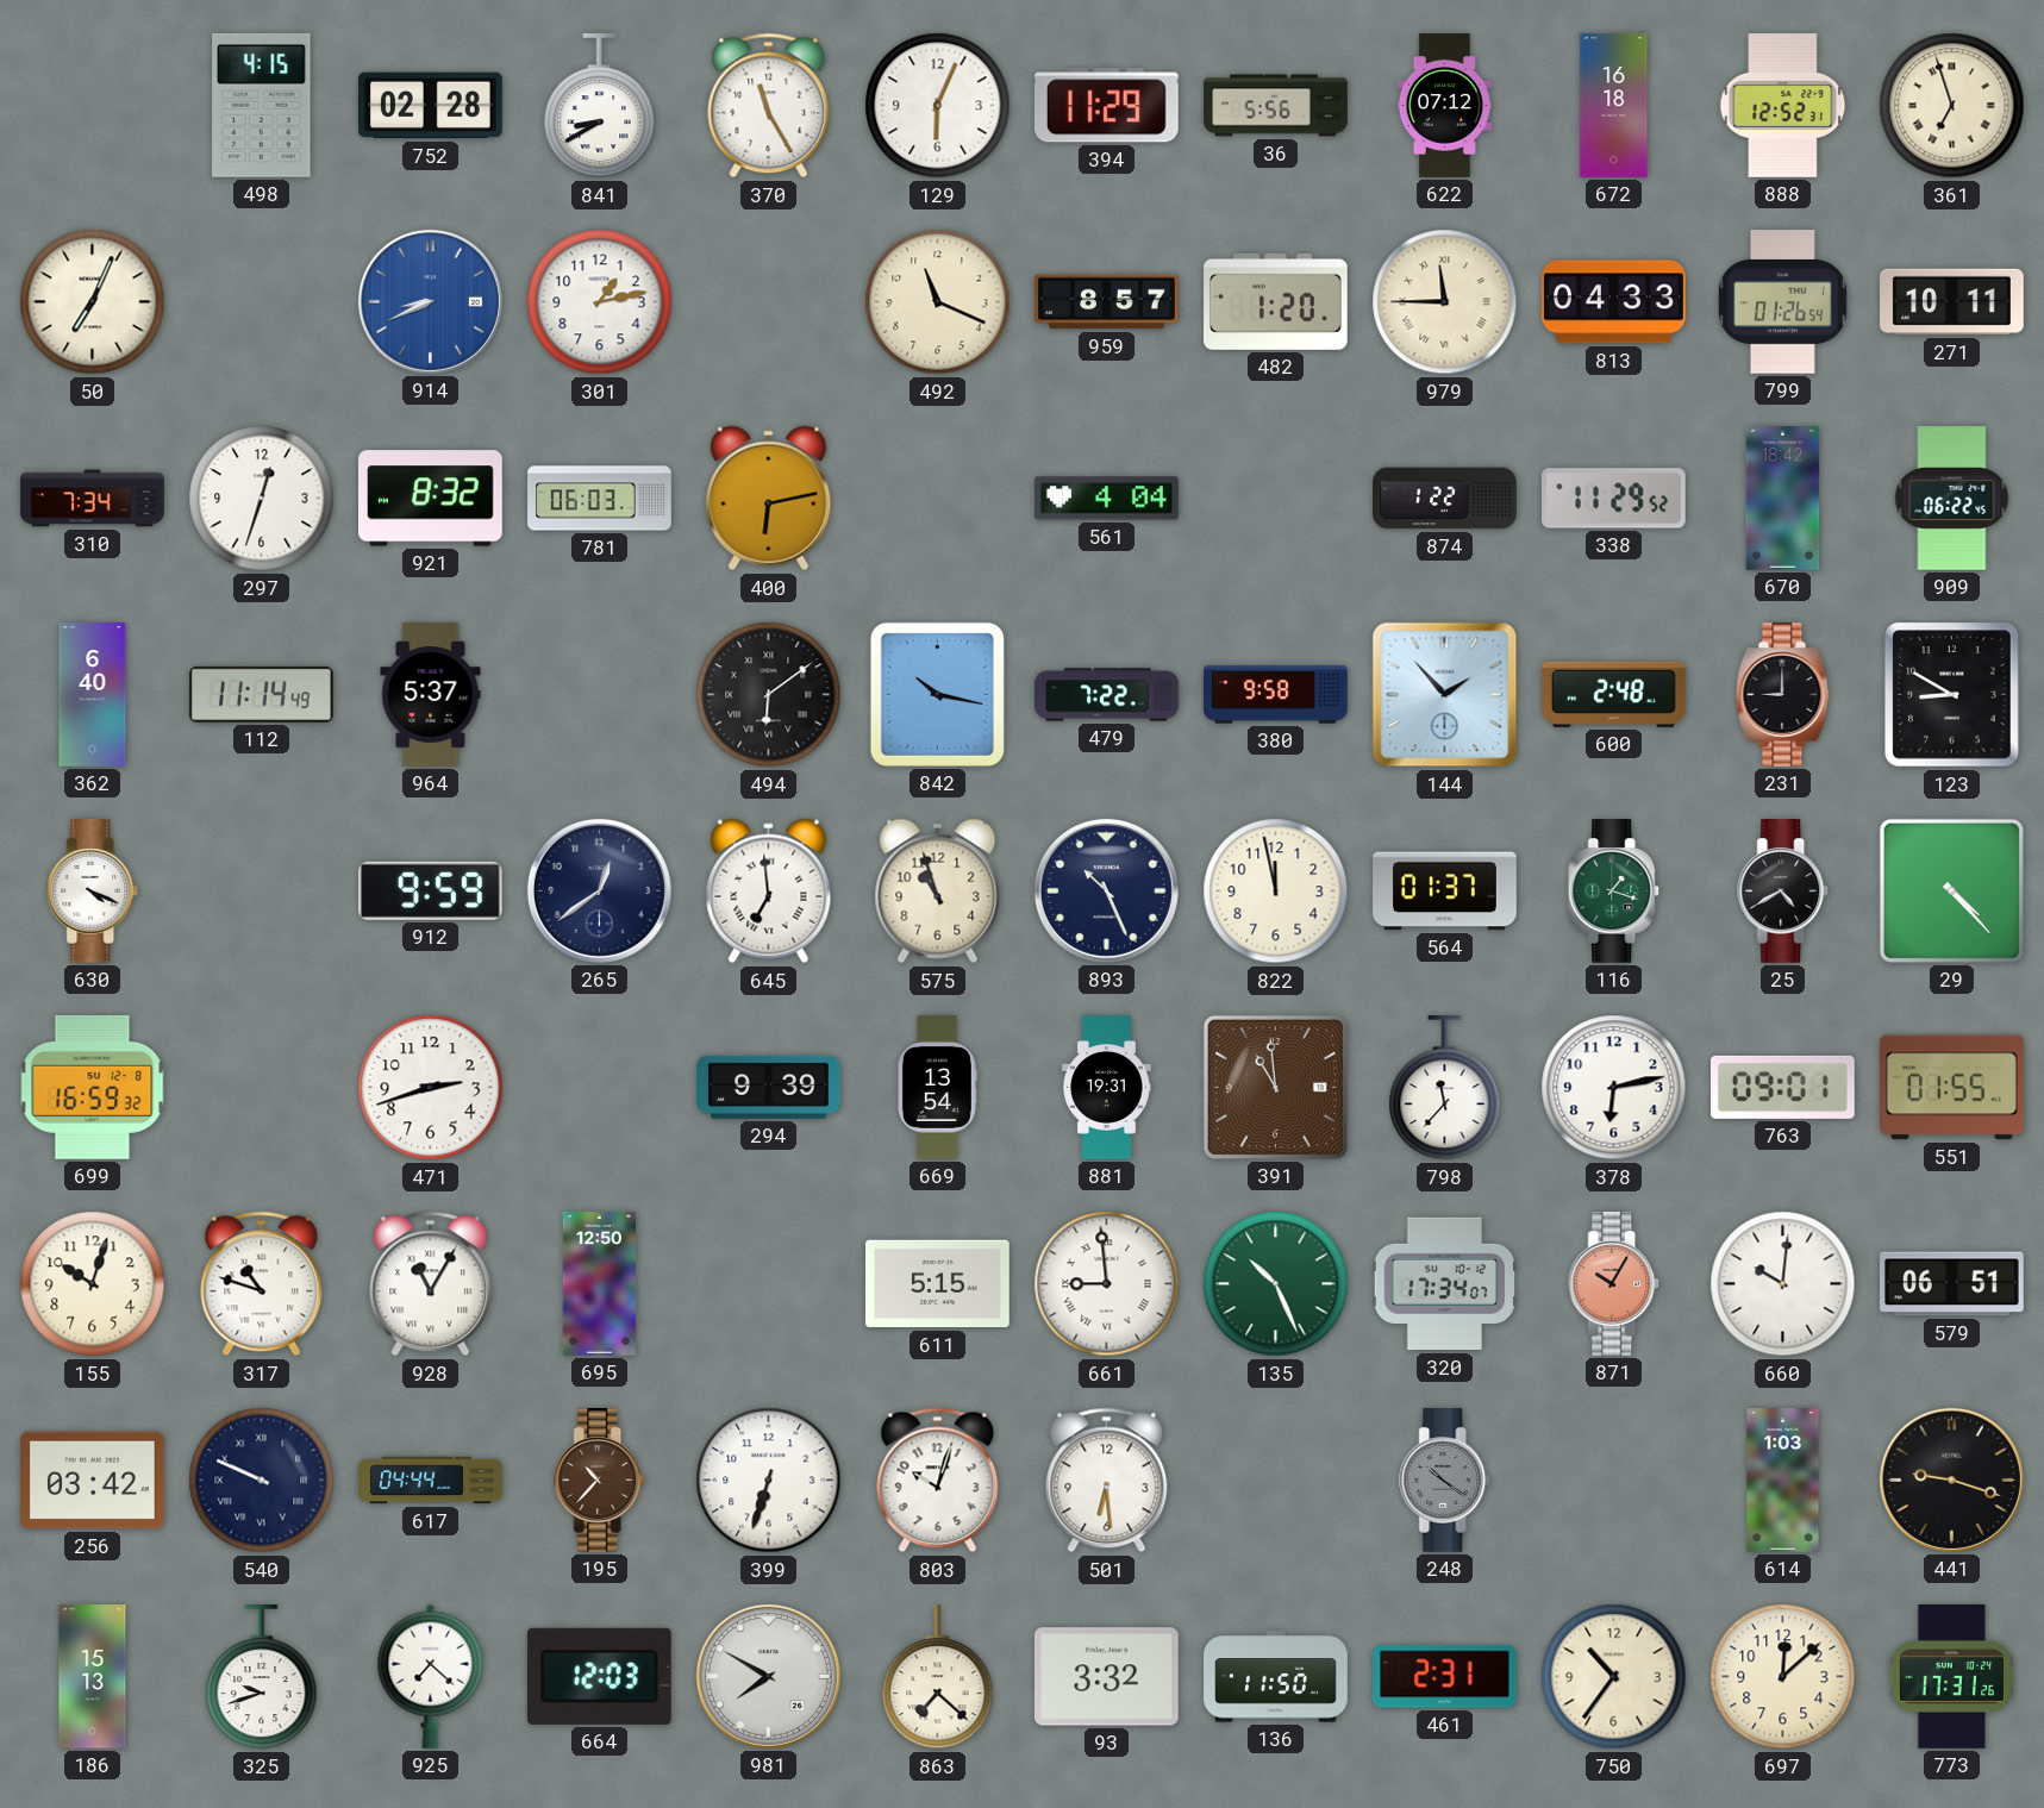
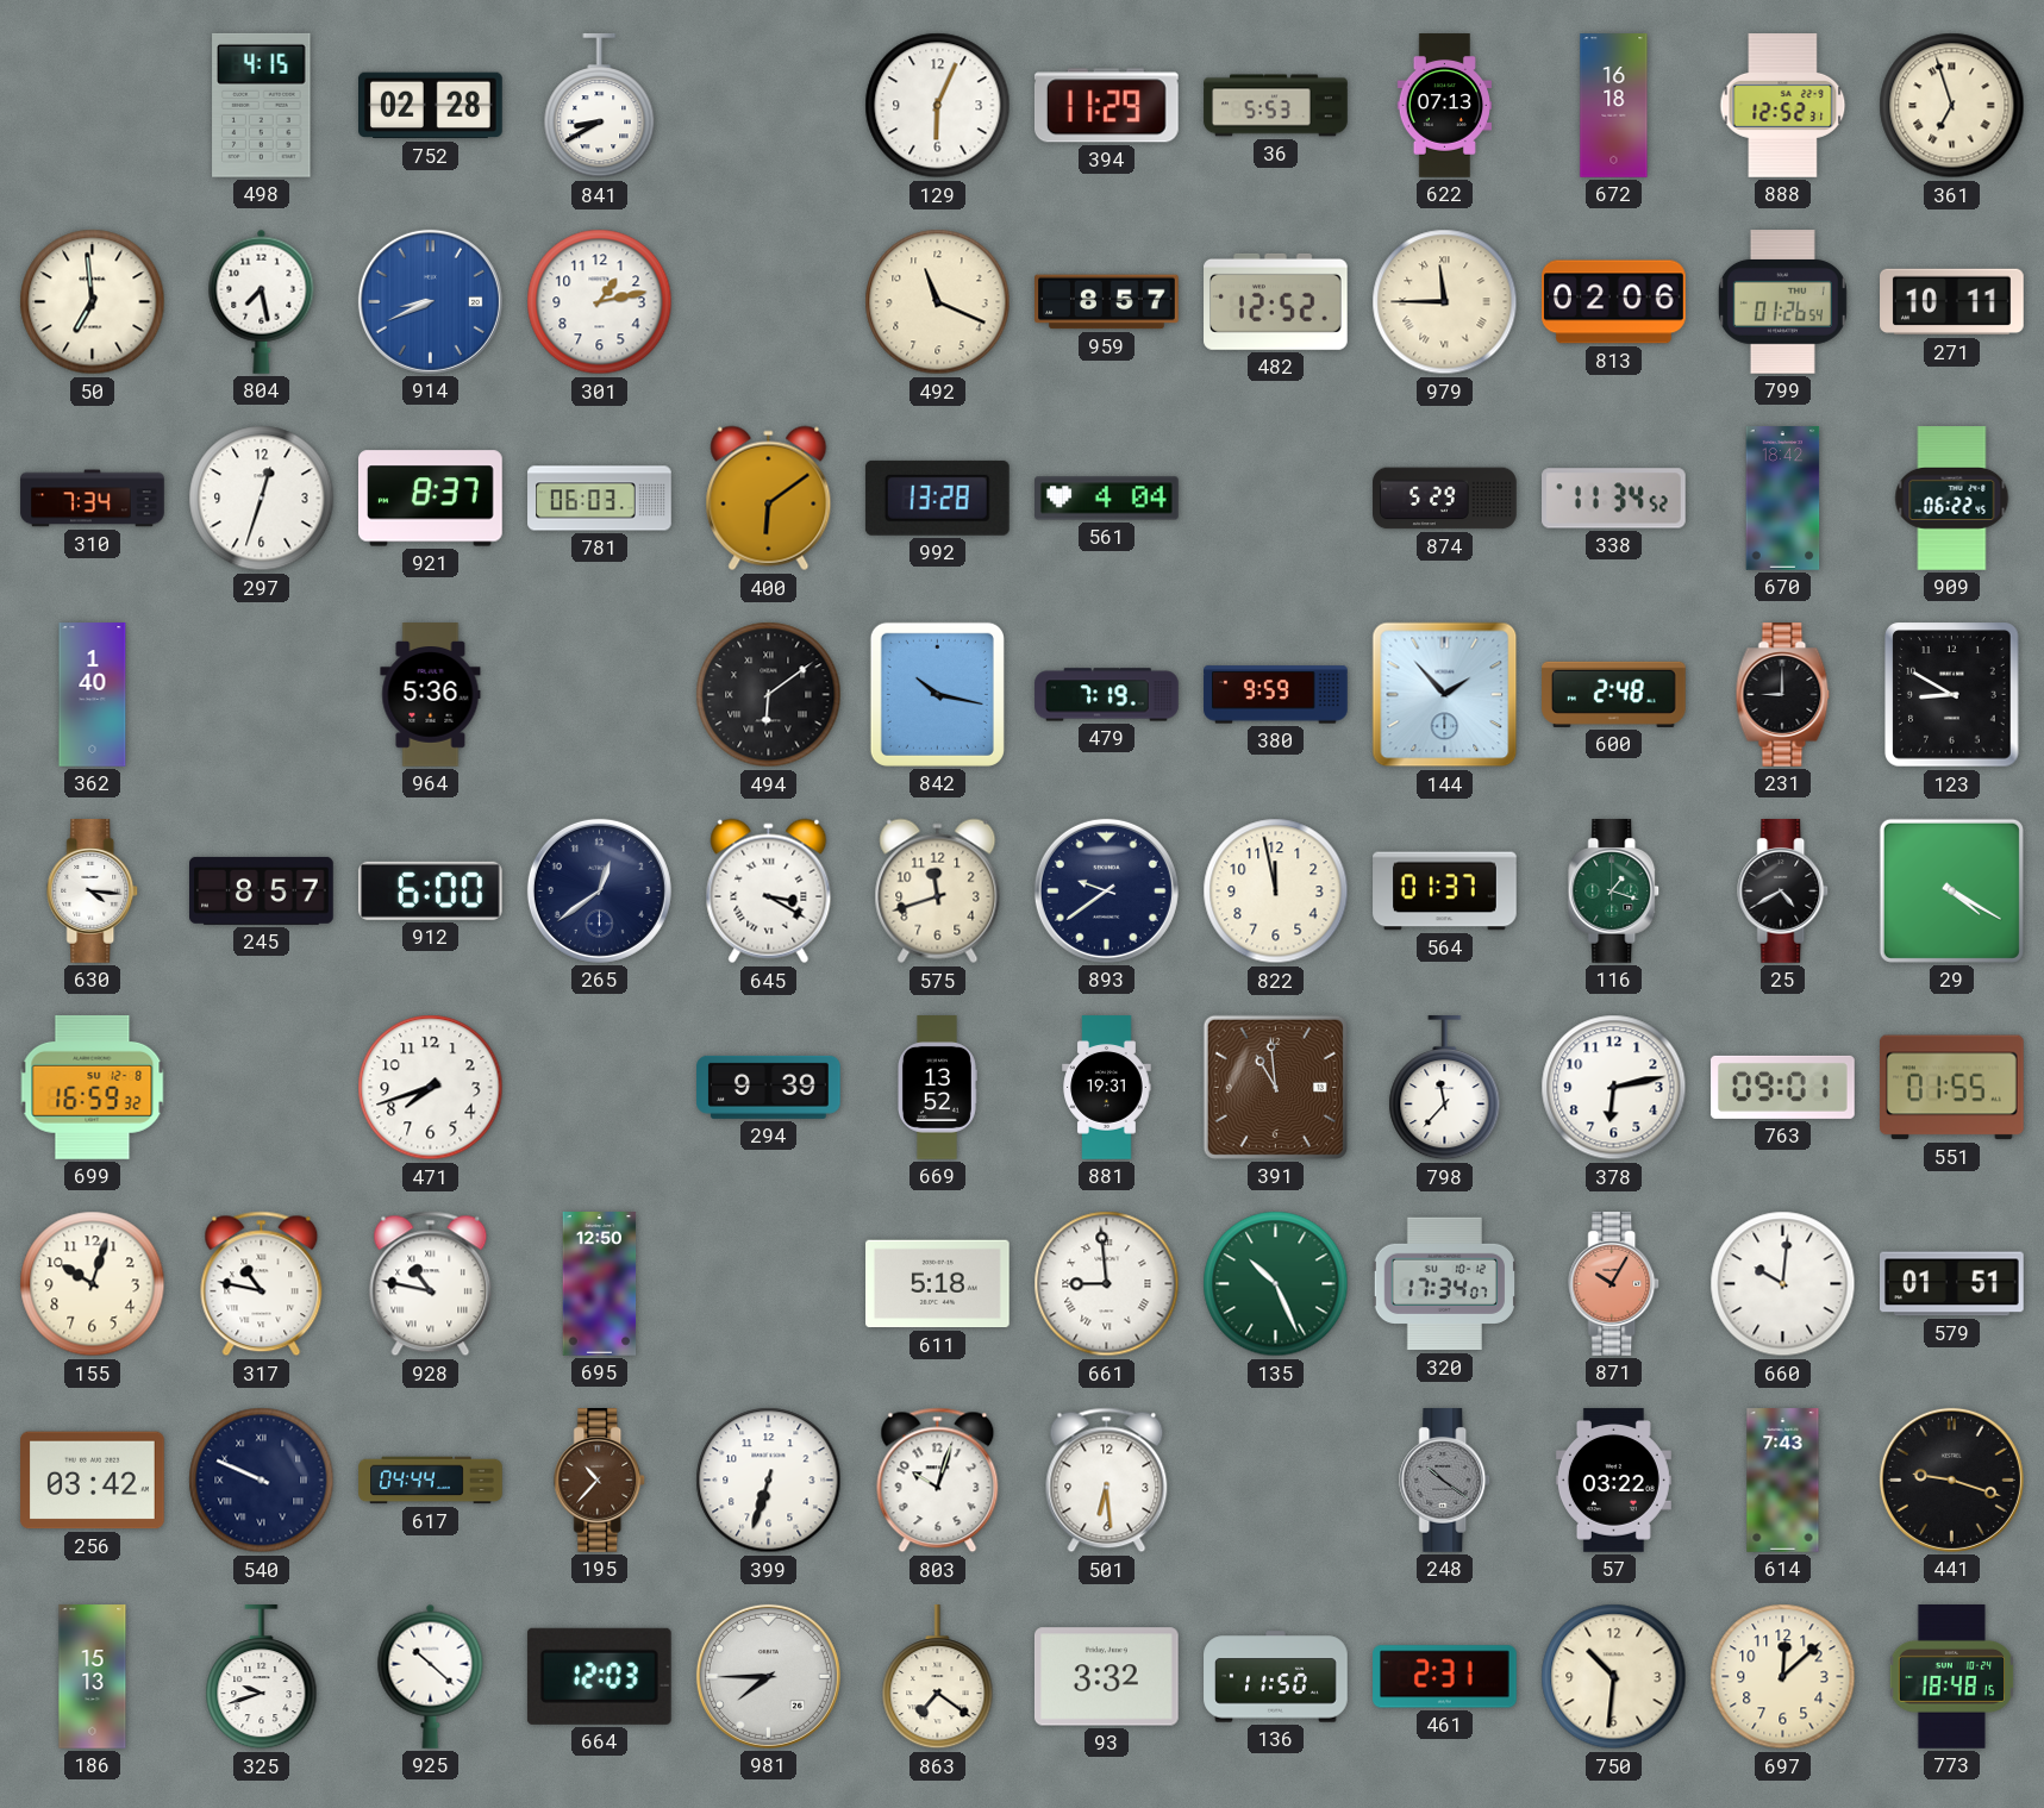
370: 11:25 -> none (769, 106)
36: 5:56 -> 5:53 (1276, 106)
622: 07:12 -> 07:13 (1444, 106)
50: 7:04 -> 6:59 (93, 302)
804: none -> 7:28 (262, 301)
482: 1:20 -> 12:52 (1276, 301)
813: 04:33 -> 02:06 (1614, 302)
921: 8:32 -> 8:37 (431, 499)
400: 6:13 -> 6:09 (769, 499)
992: none -> 13:28 (937, 498)
874: 1:22 -> 5:29 (1445, 499)
338: 11:29 -> 11:34 (1614, 499)
362: 6:40 -> 1:40 (93, 695)
112: 11:14 -> none (262, 694)
964: 5:37 -> 5:36 (431, 695)
479: 7:22 -> 7:19 (1107, 695)
380: 9:58 -> 9:59 (1276, 695)
630: 4:19 -> 4:16 (93, 892)
245: none -> 8:57 (262, 890)
912: 9:59 -> 6:00 (430, 890)
645: 6:59 -> 3:20 (769, 892)
575: 10:57 -> 11:42 (938, 892)
893: 10:26 -> 9:39 (1106, 890)
29: 4:23 -> 4:20 (1951, 890)
471: 2:42 -> 7:42 (431, 1088)
669: 13:54 -> 13:52 (938, 1088)
317: 10:48 -> 10:47 (262, 1284)
928: 11:05 -> 10:47 (431, 1284)
611: 5:15 -> 5:18 (938, 1284)
579: 06:51 -> 01:51 (1952, 1284)
57: none -> 03:22 (1613, 1481)
614: 1:03 -> 7:43 (1783, 1481)
925: 7:22 -> 10:22 (431, 1676)
981: 7:50 -> 7:45 (768, 1676)
863: 7:22 -> 7:21 (938, 1678)
750: 10:36 -> 10:31 (1614, 1677)
773: 17:31 -> 18:48 (1951, 1677)
